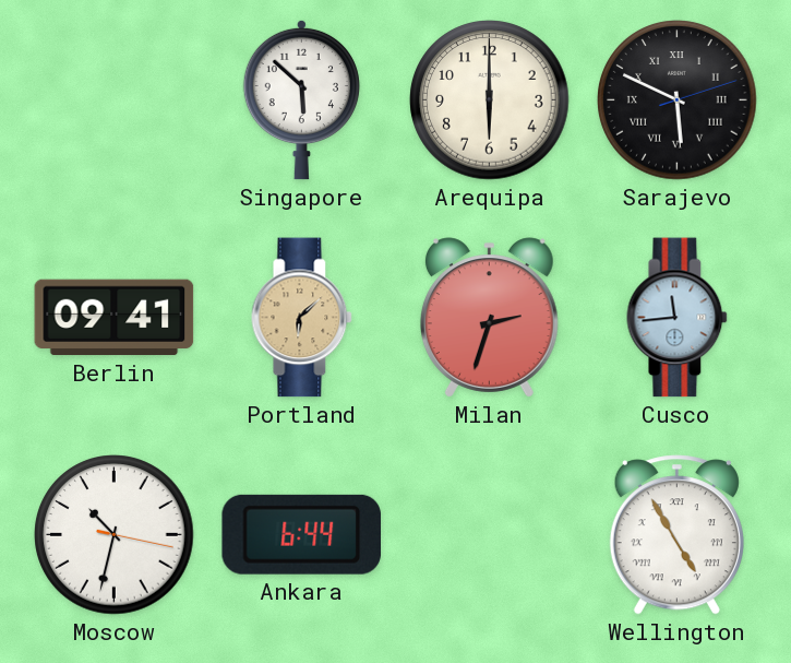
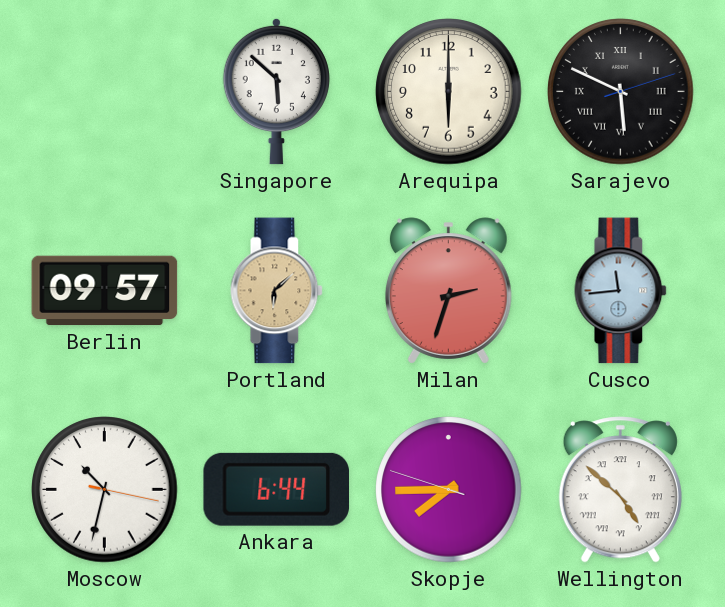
Berlin: 09:41 -> 09:57 (105, 291)
Skopje: none -> 7:44 (449, 490)
Wellington: 4:55 -> 4:52 (620, 490)
